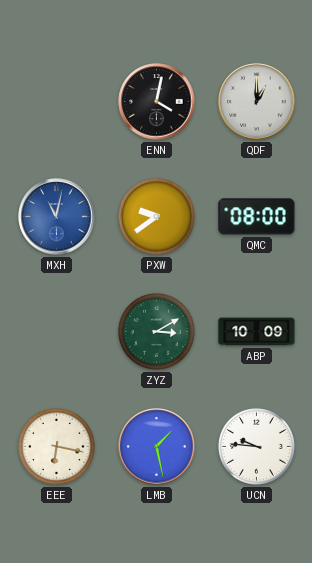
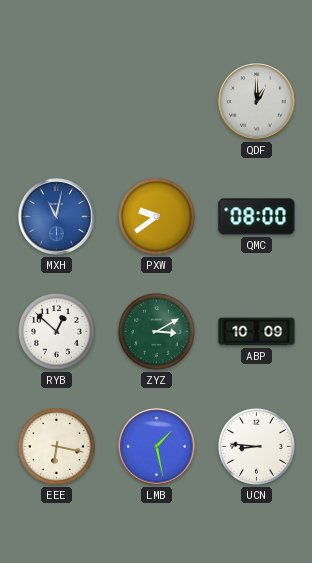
ENN: 4:02 -> none (157, 102)
RYB: none -> 12:52 (56, 331)
UCN: 9:46 -> 8:46 (256, 446)
